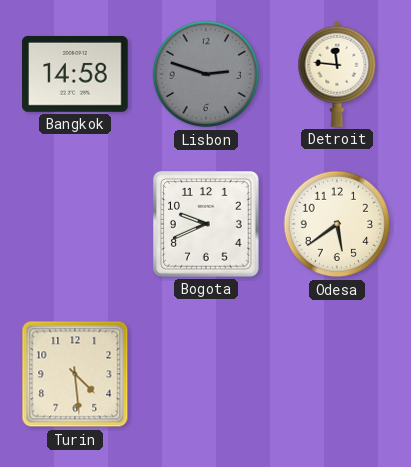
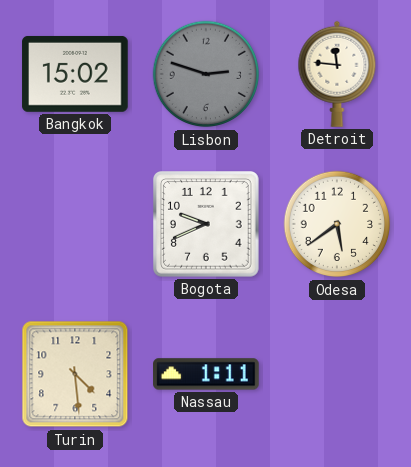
Bangkok: 14:58 -> 15:02 (75, 74)
Nassau: none -> 1:11 (206, 374)
